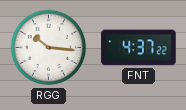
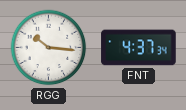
FNT: 4:37:22 -> 4:37:34 (139, 48)
